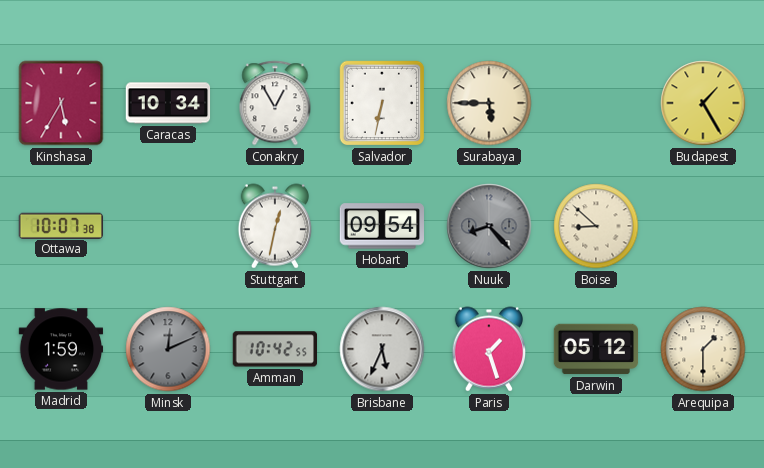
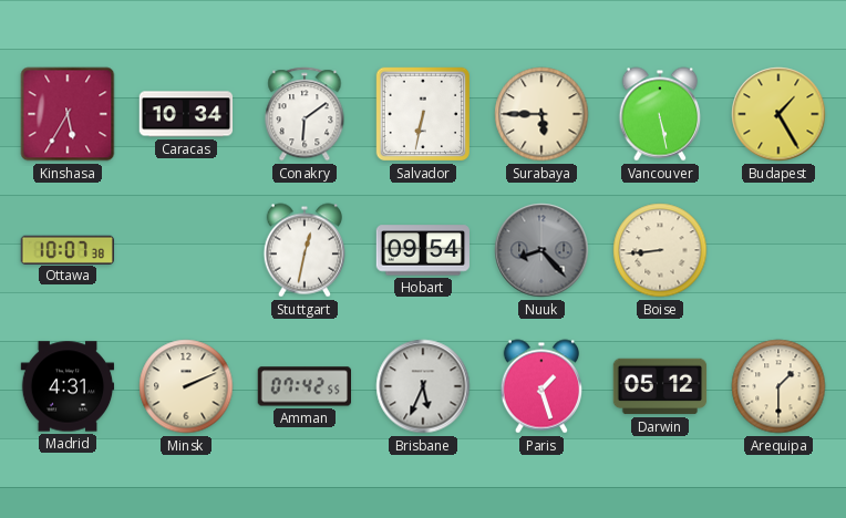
Conakry: 12:55 -> 6:09 (305, 114)
Vancouver: none -> 5:28 (659, 114)
Boise: 8:52 -> 8:44 (660, 250)
Madrid: 1:59 -> 4:31 (68, 386)
Minsk: 12:11 -> 2:11 (186, 386)
Minsk dial: grey -> cream (186, 386)
Amman: 10:42 -> 07:42 (303, 386)
